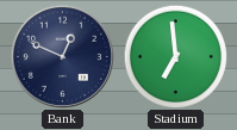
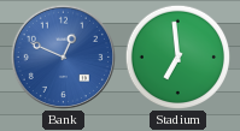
Bank dial: navy -> blue (63, 56)
